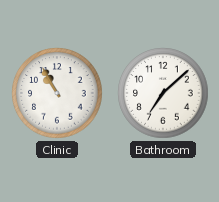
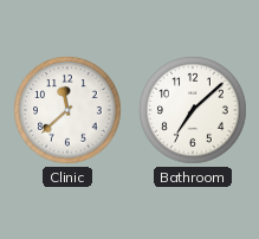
Clinic: 10:55 -> 11:38 (67, 110)
